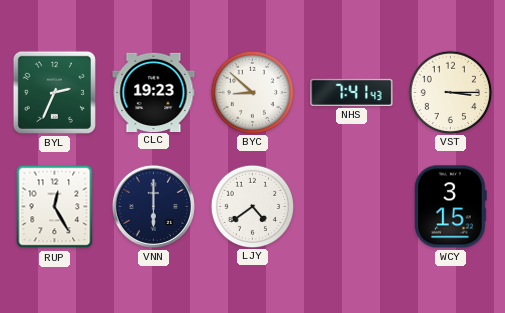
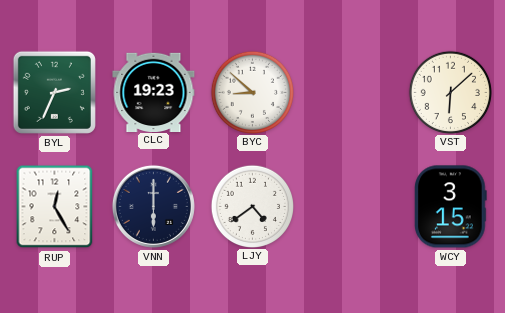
NHS: 7:41 -> none (352, 92)
VST: 3:15 -> 6:08 (450, 92)
